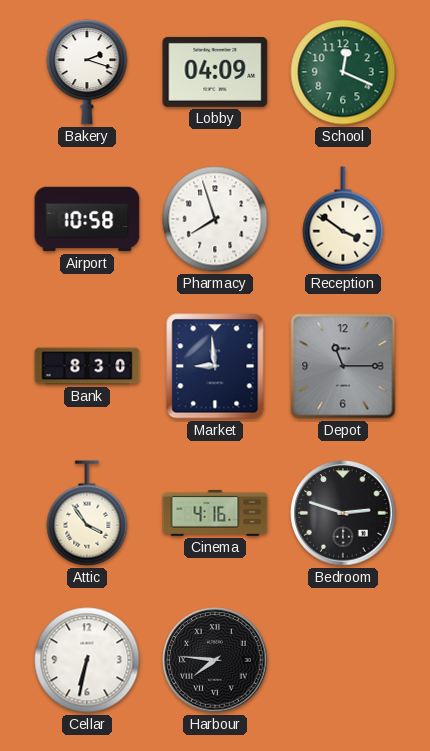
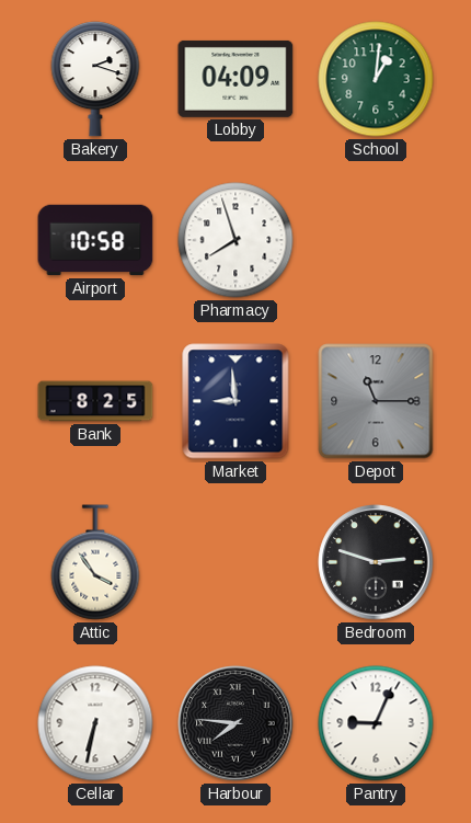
School: 12:19 -> 1:01 (376, 79)
Reception: 3:51 -> none (343, 219)
Bank: 8:30 -> 8:25 (95, 401)
Cinema: 4:16 -> none (215, 513)
Pantry: none -> 9:04 (376, 723)
